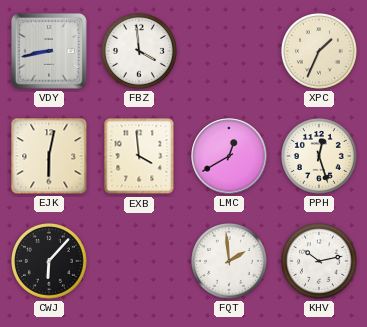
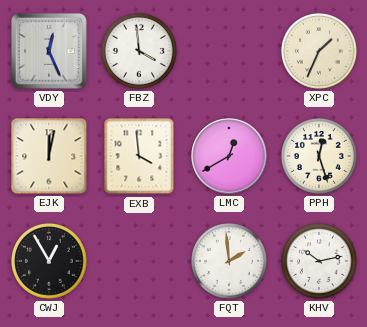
VDY: 8:43 -> 12:26 (49, 51)
EJK: 6:02 -> 12:02 (49, 156)
CWJ: 6:07 -> 12:55 (50, 262)
